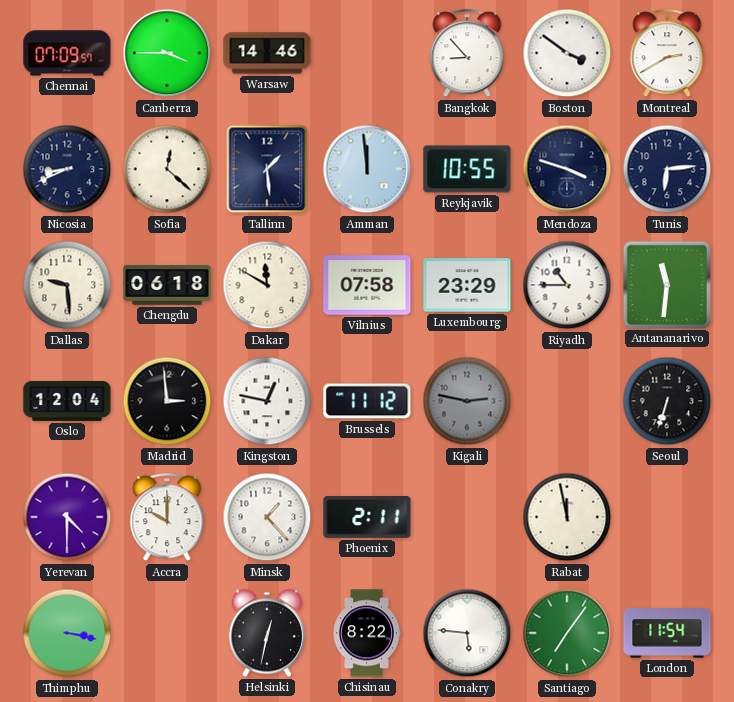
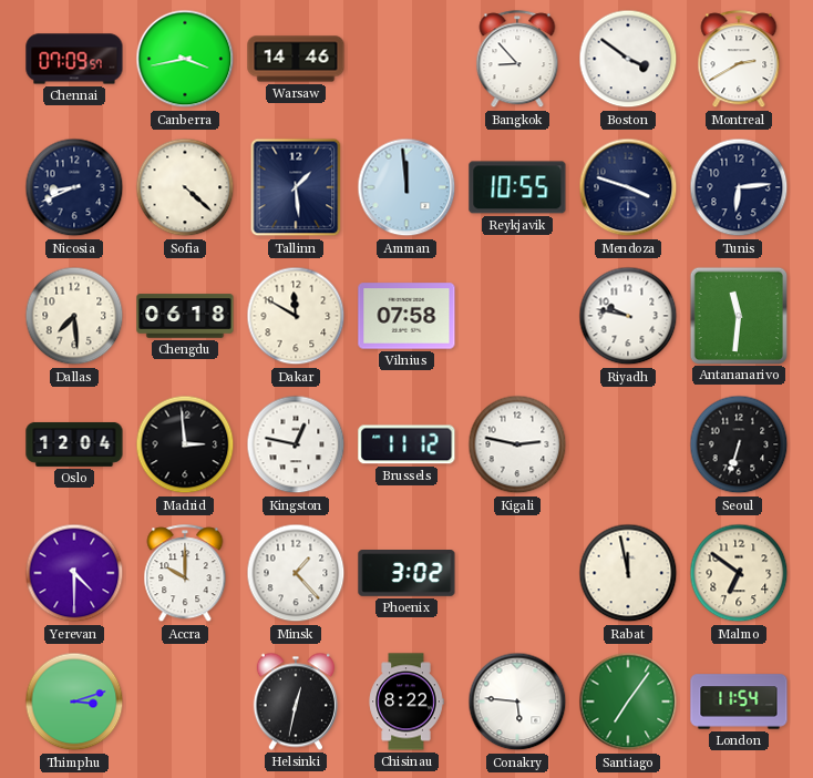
Canberra: 3:45 -> 3:43 (185, 59)
Sofia: 12:22 -> 4:22 (185, 187)
Dallas: 9:29 -> 7:29 (74, 316)
Luxembourg: 23:29 -> none (467, 285)
Riyadh: 10:45 -> 9:47 (628, 316)
Kigali dial: grey -> white (517, 444)
Phoenix: 2:11 -> 3:02 (406, 574)
Malmo: none -> 6:51 (739, 573)
Thimphu: 3:17 -> 3:12 (74, 702)
